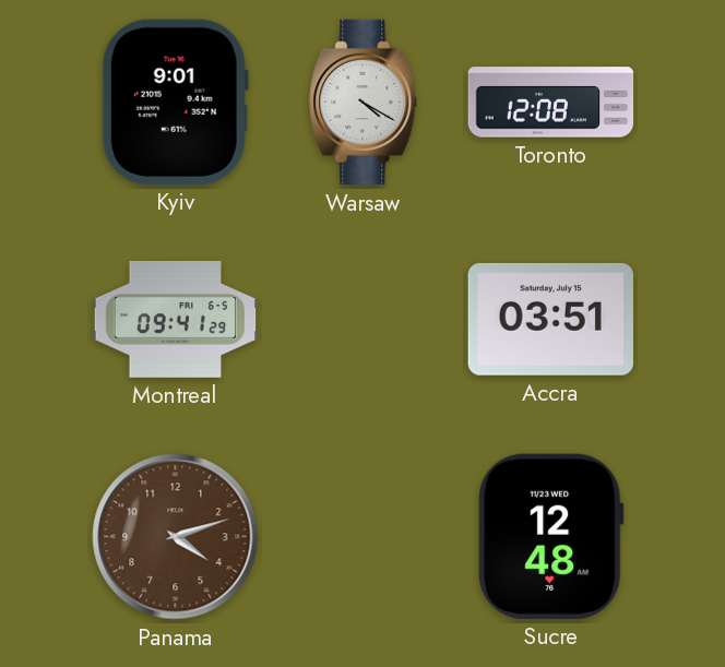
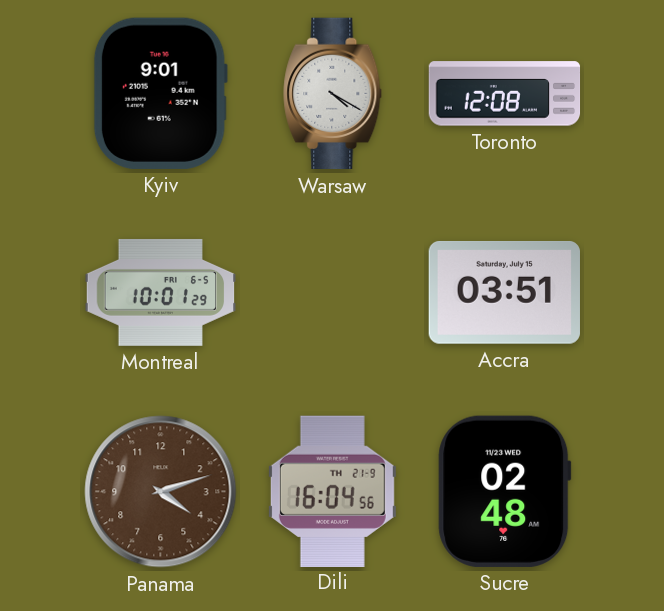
Montreal: 09:41 -> 10:01 (161, 292)
Dili: none -> 16:04 (332, 491)
Sucre: 12:48 -> 02:48 (505, 491)
